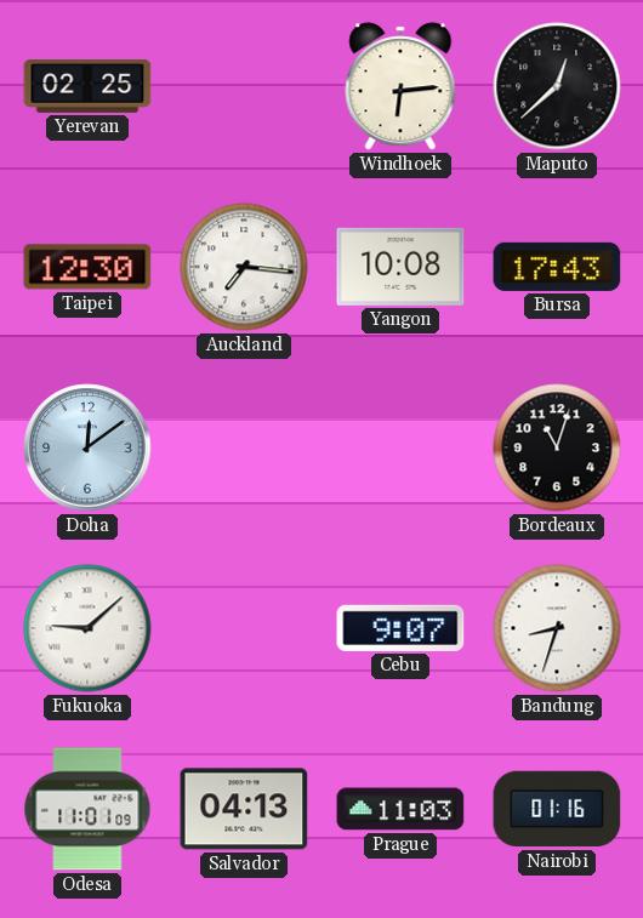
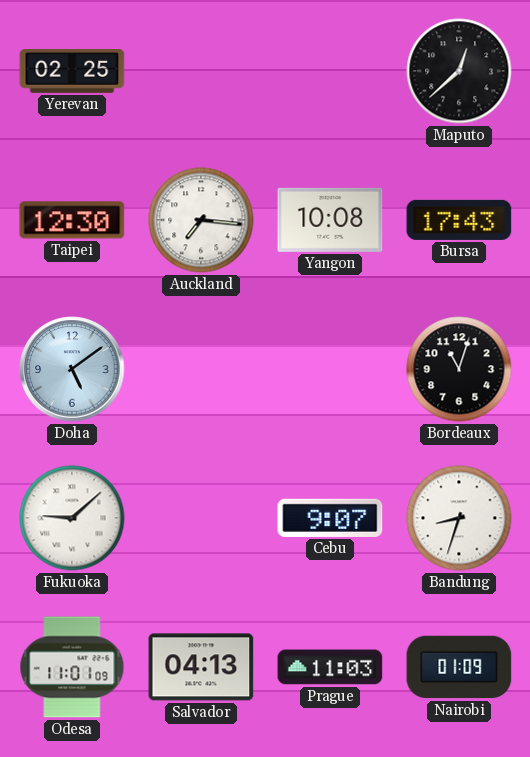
Windhoek: 6:14 -> none (400, 86)
Doha: 12:09 -> 5:09 (72, 369)
Nairobi: 01:16 -> 01:09 (459, 667)
